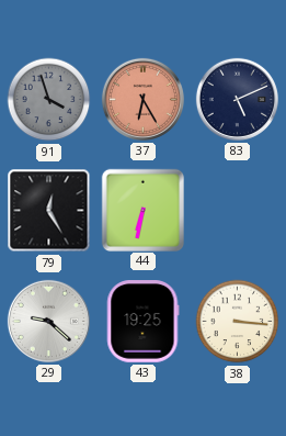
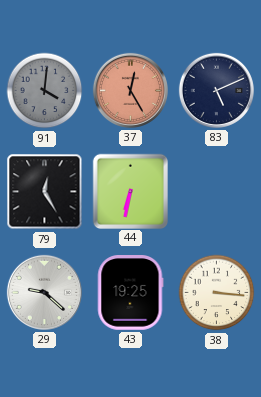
91: 3:57 -> 4:01 (45, 91)
37: 6:25 -> 12:25 (130, 90)
